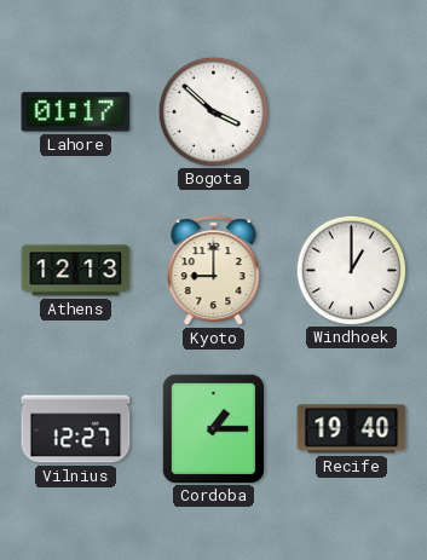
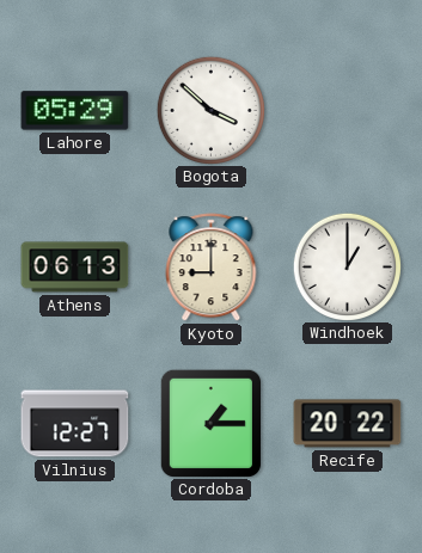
Lahore: 01:17 -> 05:29 (75, 111)
Athens: 12:13 -> 06:13 (75, 268)
Recife: 19:40 -> 20:22 (348, 424)
